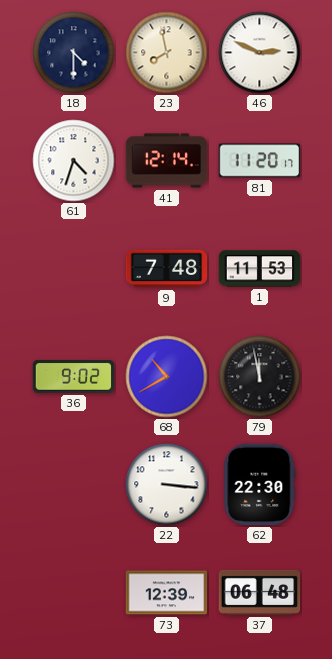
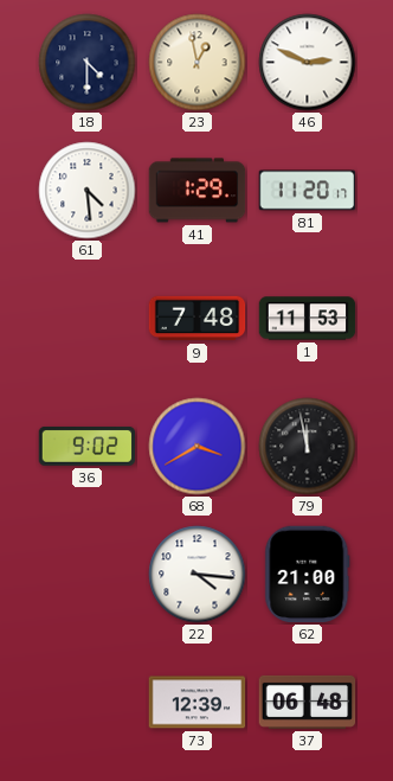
23: 7:58 -> 12:58 (198, 63)
61: 4:33 -> 4:29 (88, 191)
41: 12:14 -> 1:29 (198, 191)
68: 10:40 -> 3:40 (198, 447)
22: 3:16 -> 4:16 (198, 575)
62: 22:30 -> 21:00 (308, 575)
